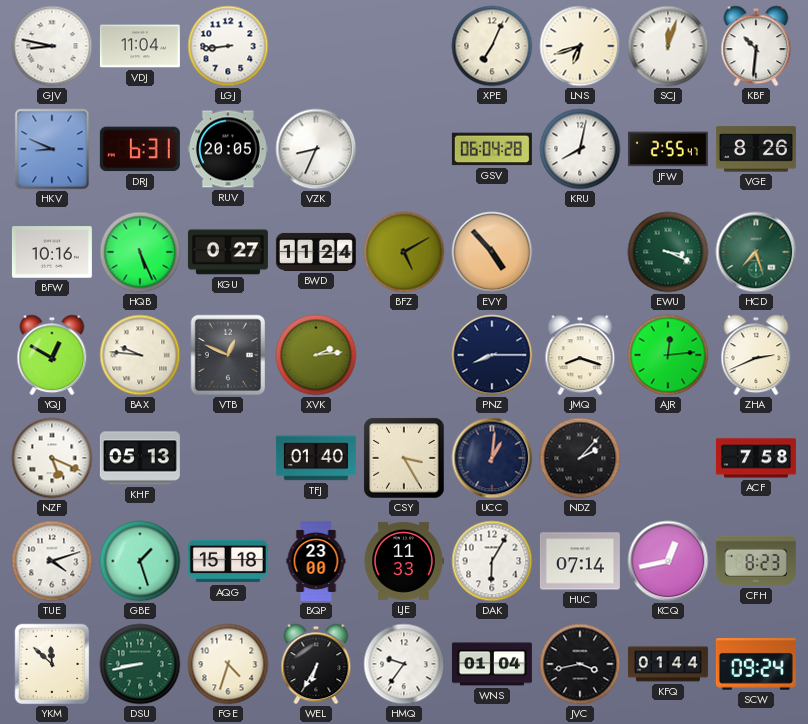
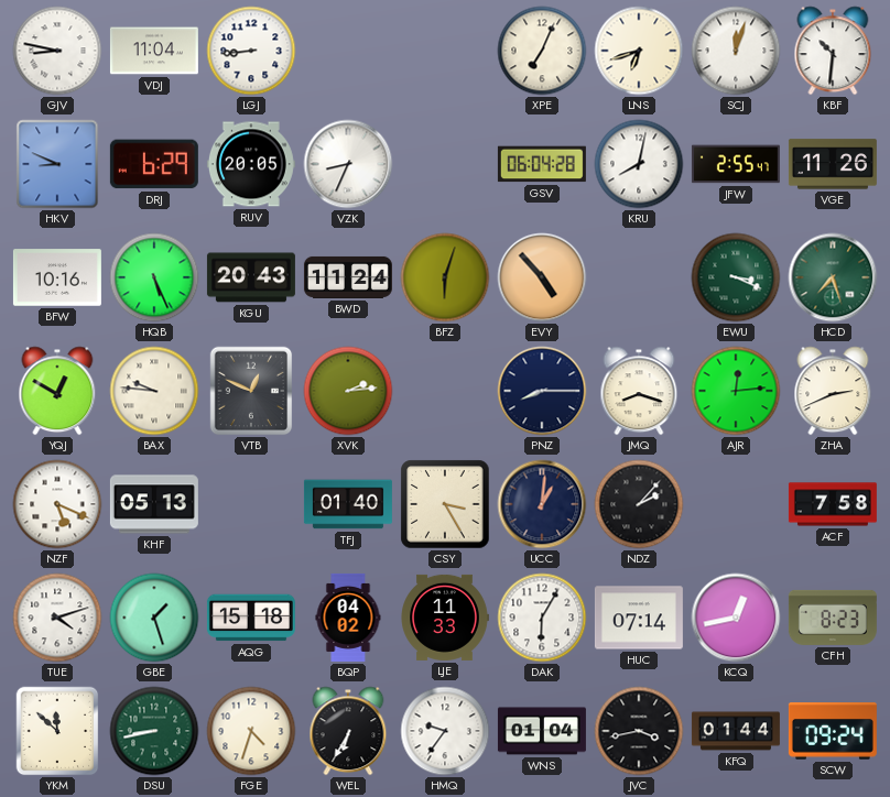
DRJ: 6:31 -> 6:29 (154, 164)
VGE: 8:26 -> 11:26 (833, 164)
KGU: 0:27 -> 20:43 (251, 277)
BFZ: 5:10 -> 6:03 (445, 277)
BQP: 23:00 -> 04:02 (348, 618)
